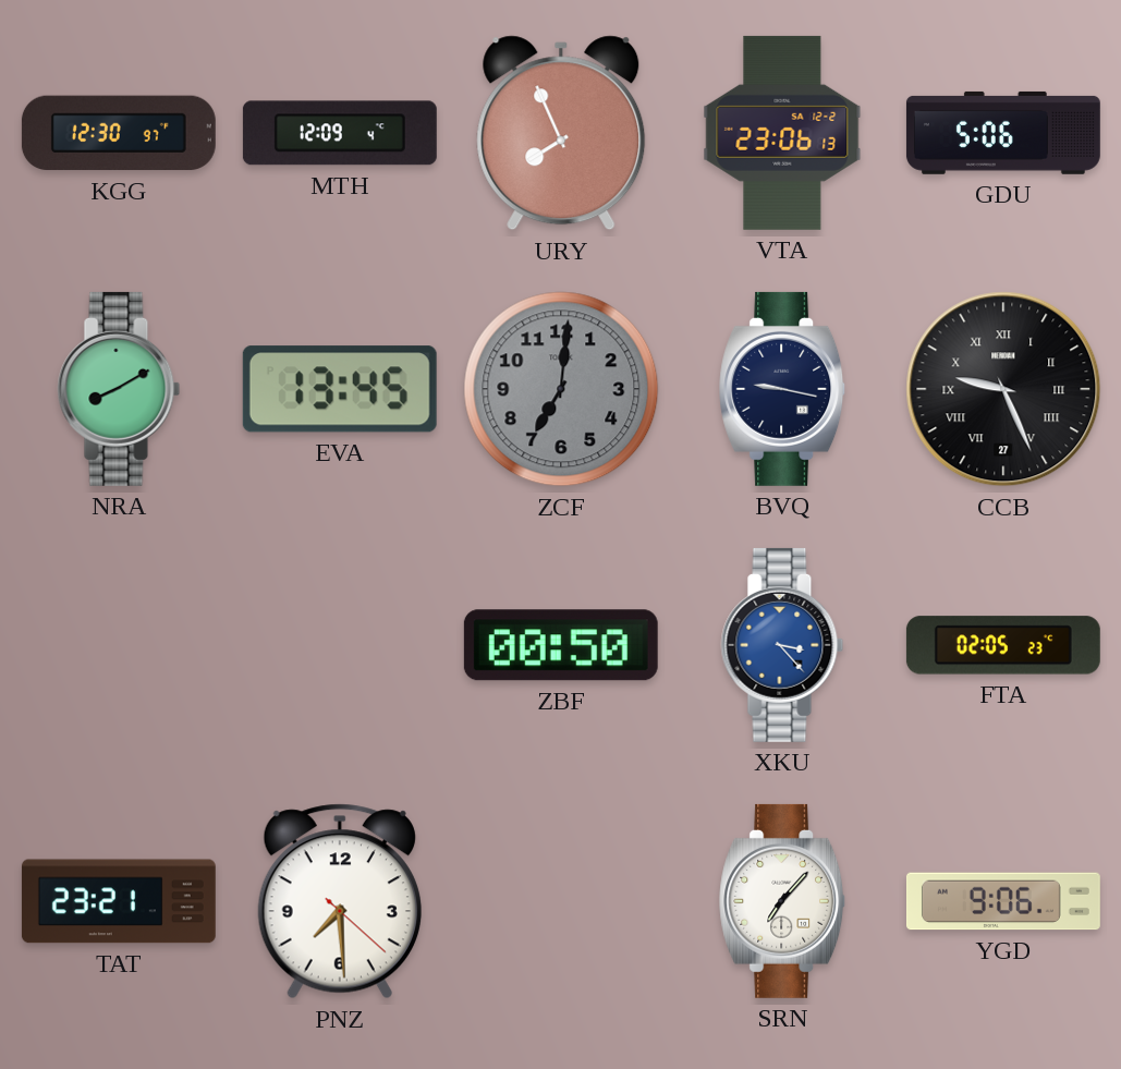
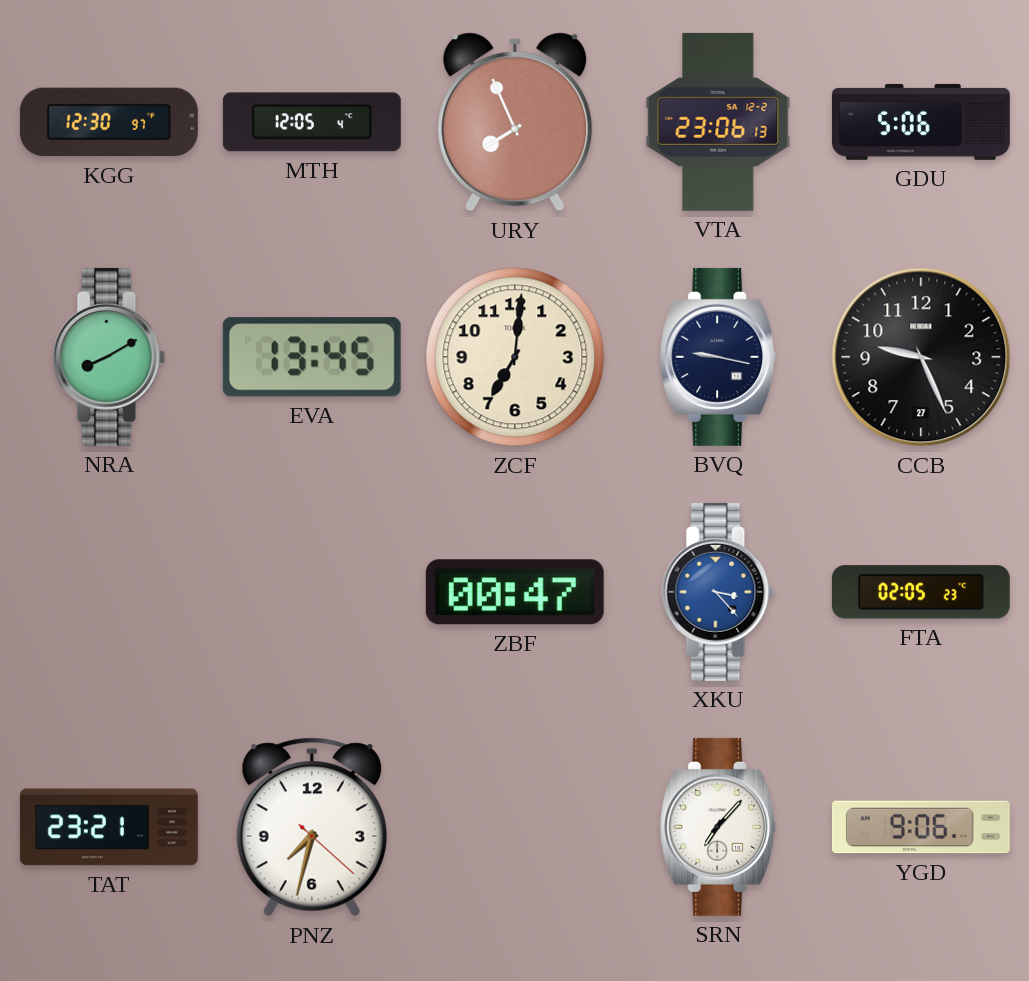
MTH: 12:09 -> 12:05 (312, 122)
ZCF dial: grey -> cream (515, 357)
CCB numerals: Roman -> Arabic (921, 357)
ZBF: 00:50 -> 00:47 (515, 592)
PNZ: 7:29 -> 7:32 (312, 827)
